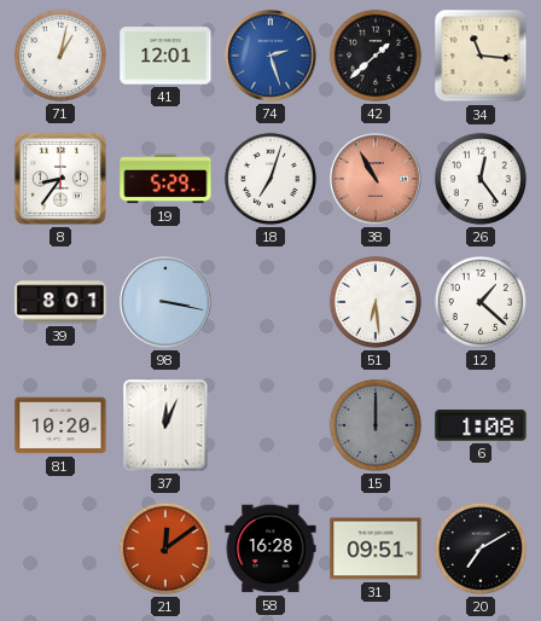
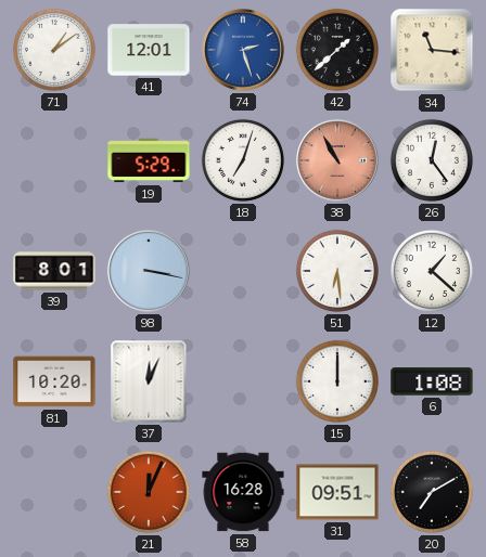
71: 1:02 -> 1:09 (54, 50)
8: 8:36 -> none (60, 179)
15 dial: grey -> white (337, 381)
21: 12:09 -> 12:04 (149, 492)
